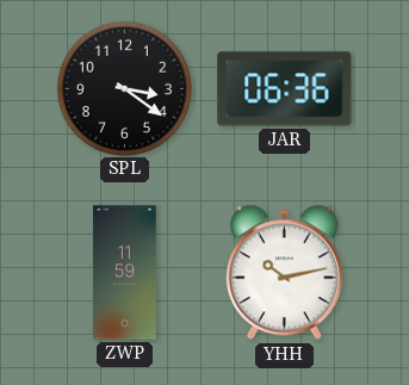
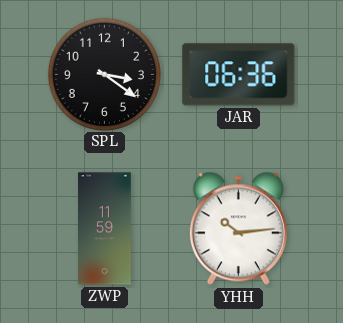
YHH: 10:13 -> 10:14 (238, 229)
